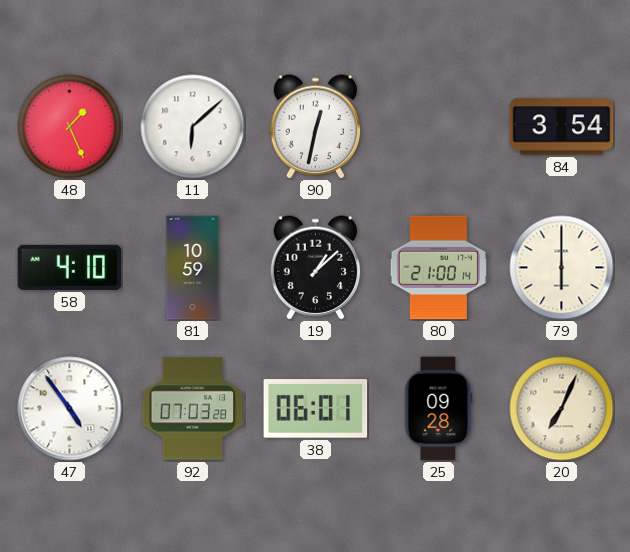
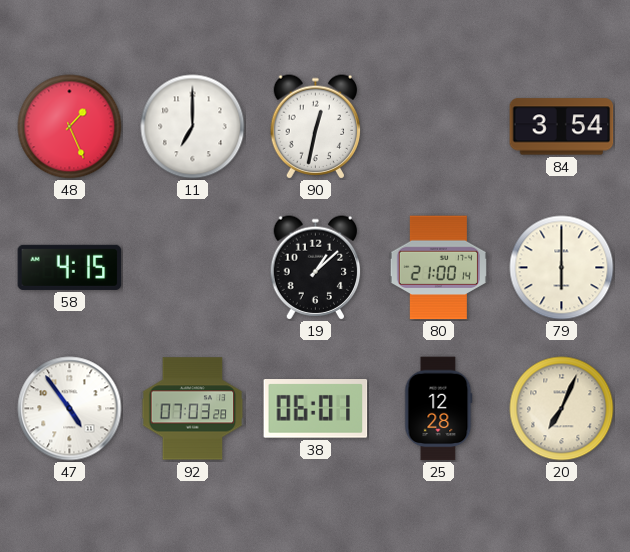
11: 6:08 -> 7:00 (193, 127)
58: 4:10 -> 4:15 (70, 267)
81: 10:59 -> none (193, 268)
25: 09:28 -> 12:28 (439, 409)
